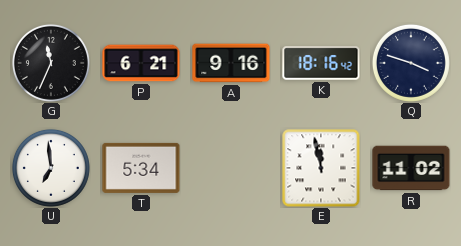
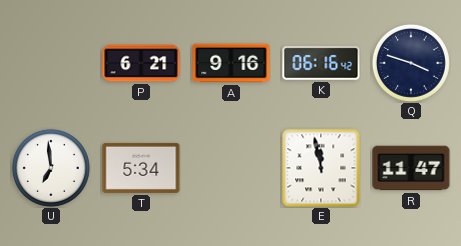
G: 11:34 -> none (51, 63)
K: 18:16 -> 06:16 (321, 63)
R: 11:02 -> 11:47 (411, 168)
